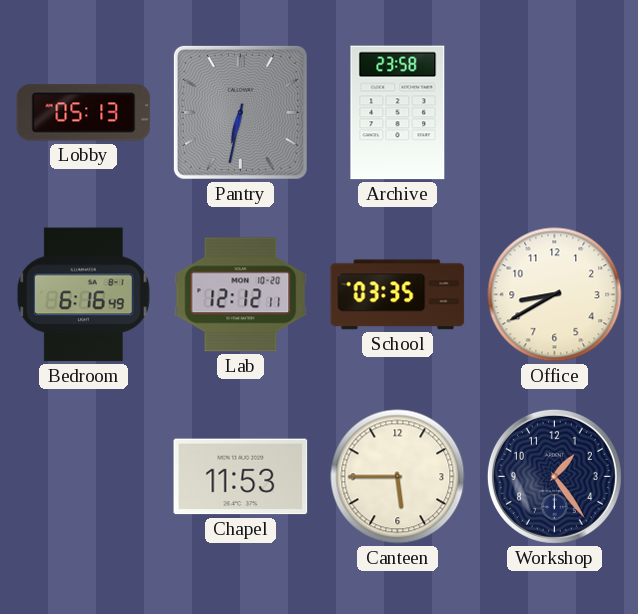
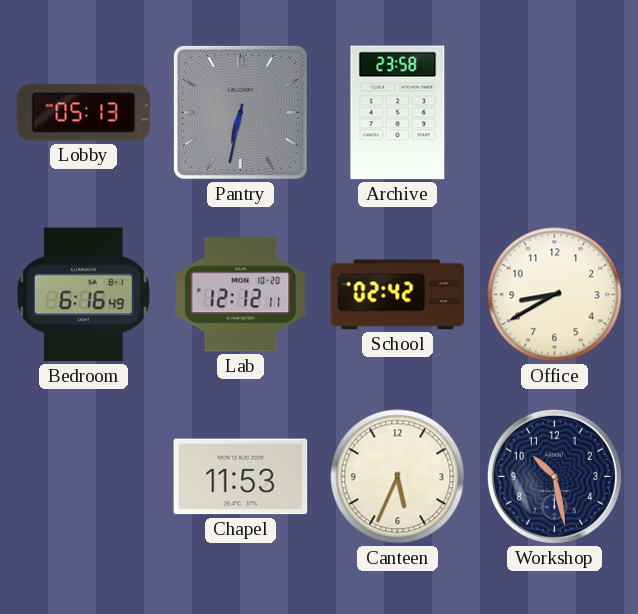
School: 03:35 -> 02:42 (398, 295)
Canteen: 5:45 -> 5:34 (398, 477)
Workshop: 1:24 -> 10:28 (554, 476)
